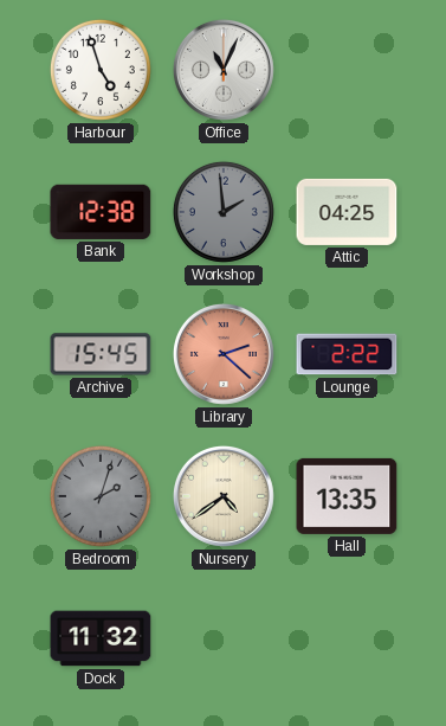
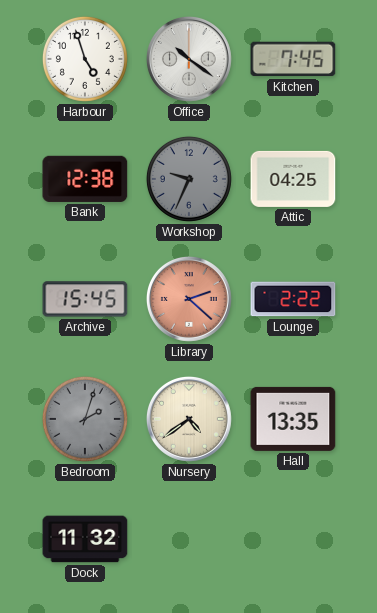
Office: 11:04 -> 10:21 (189, 59)
Kitchen: none -> 7:45 (293, 59)
Workshop: 1:59 -> 9:34 (189, 179)
